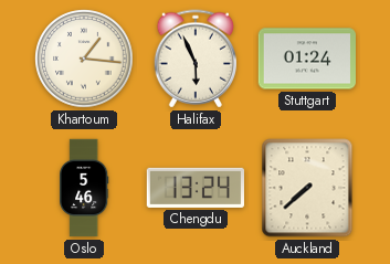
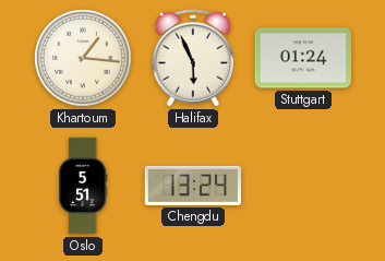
Oslo: 5:46 -> 5:51 (83, 186)
Auckland: 7:38 -> none (307, 188)
